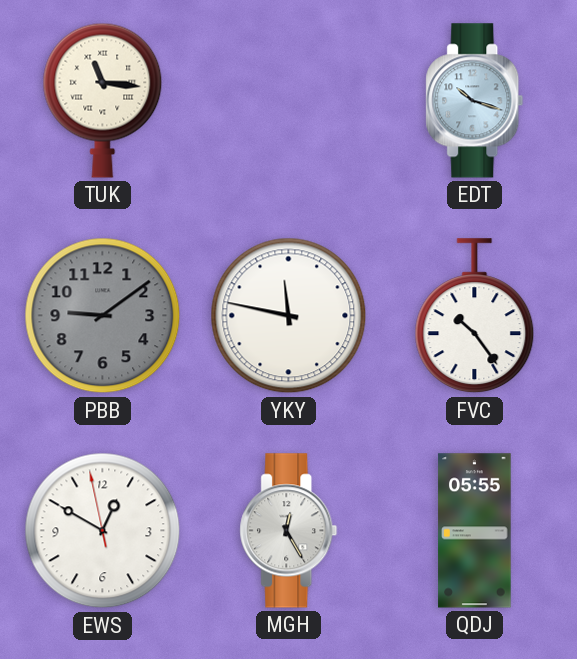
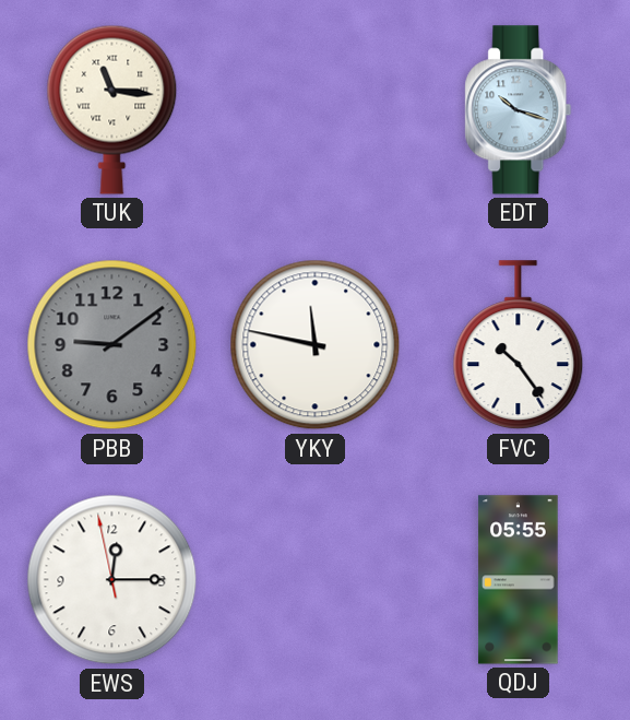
EWS: 12:49 -> 12:14 (112, 580)
MGH: 12:25 -> none (289, 531)
